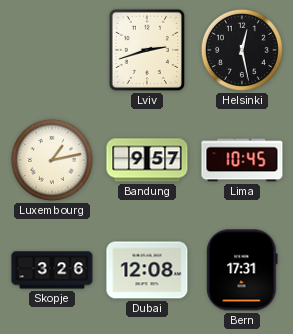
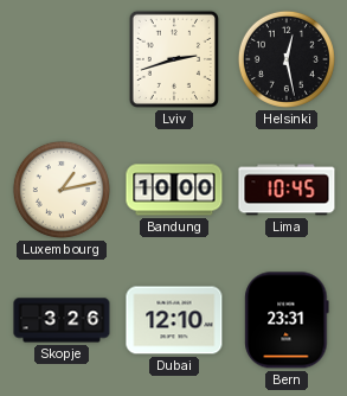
Bandung: 9:57 -> 10:00 (174, 190)
Dubai: 12:08 -> 12:10 (174, 320)
Bern: 17:31 -> 23:31 (287, 320)
